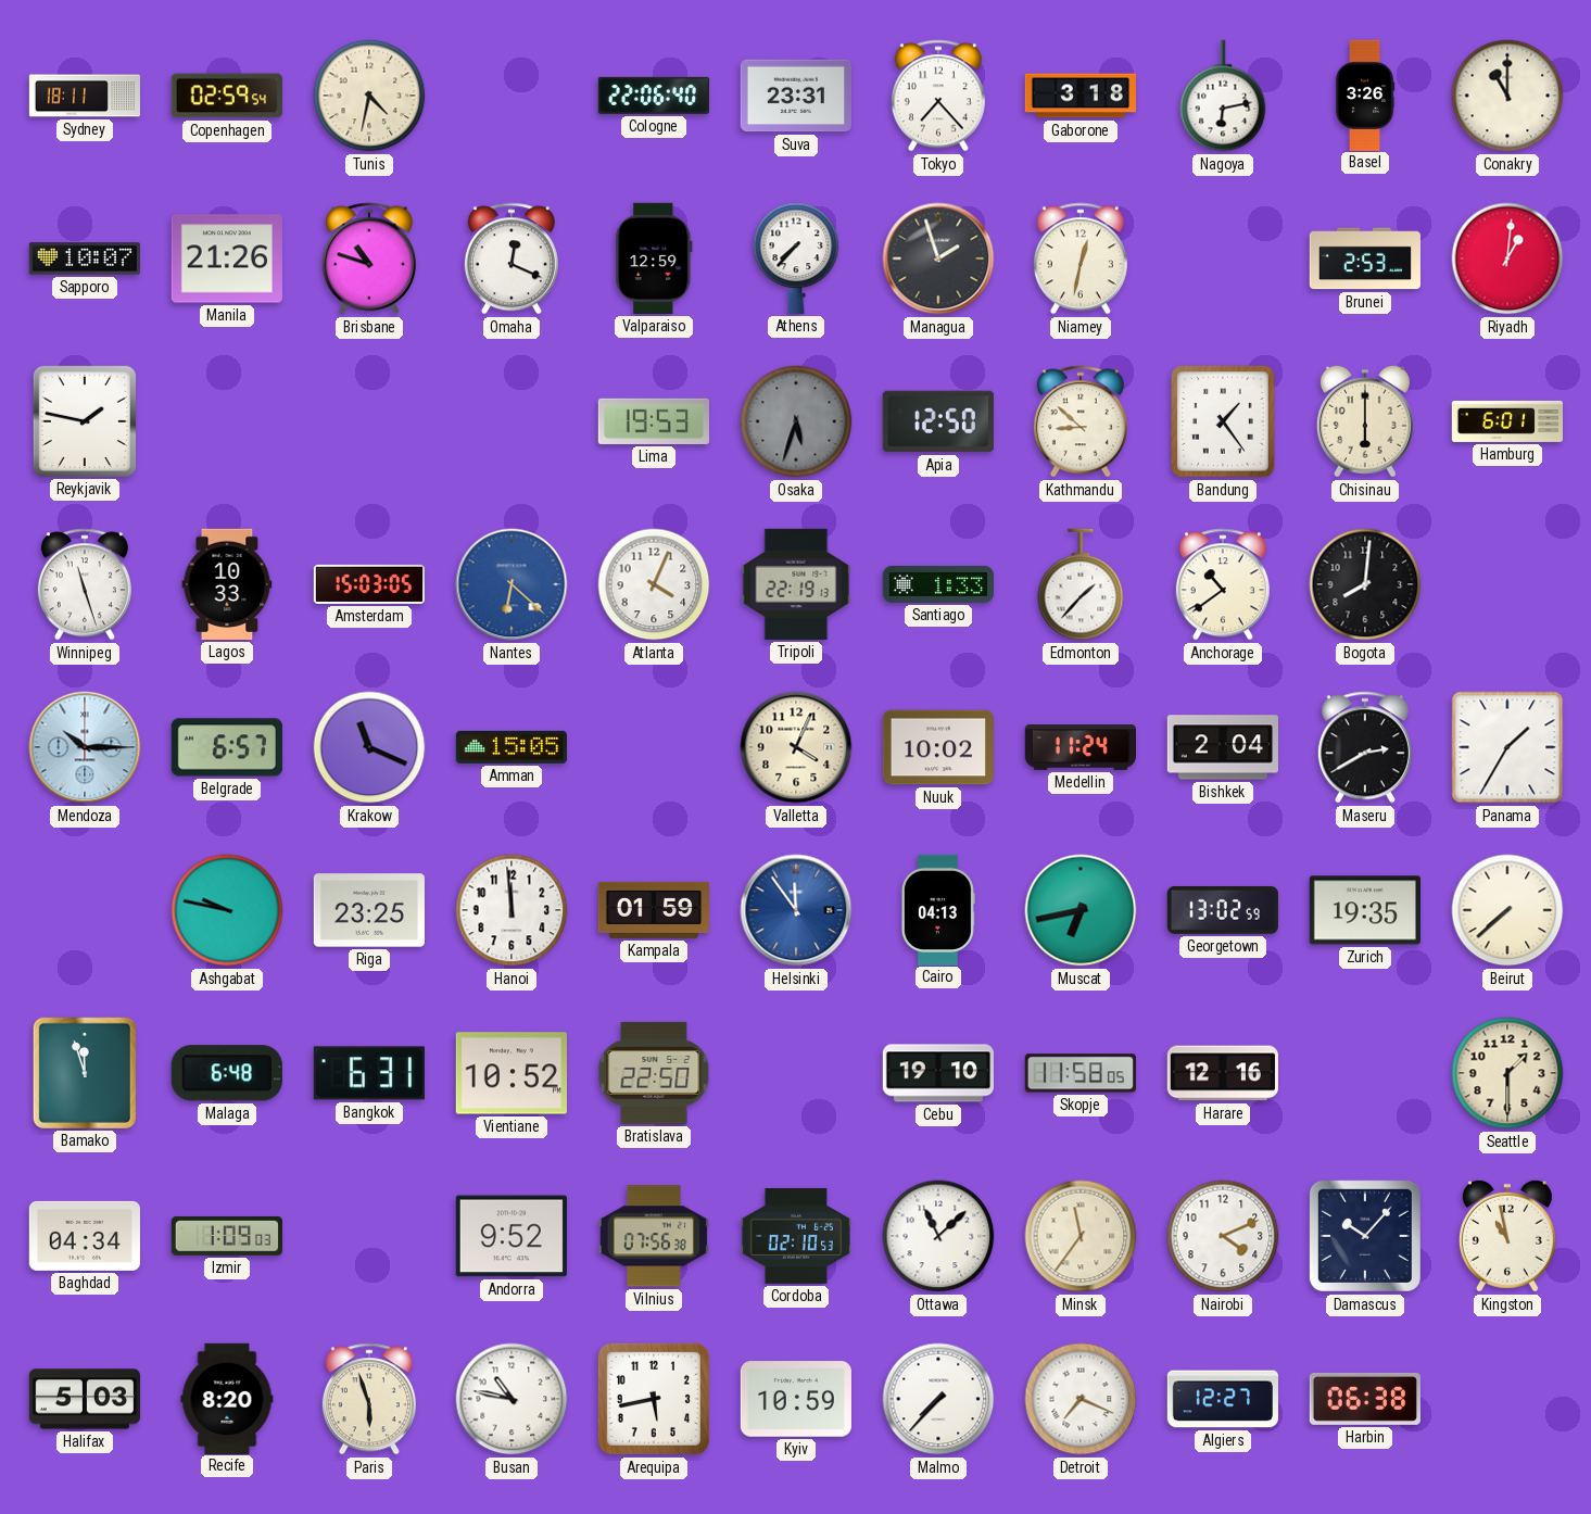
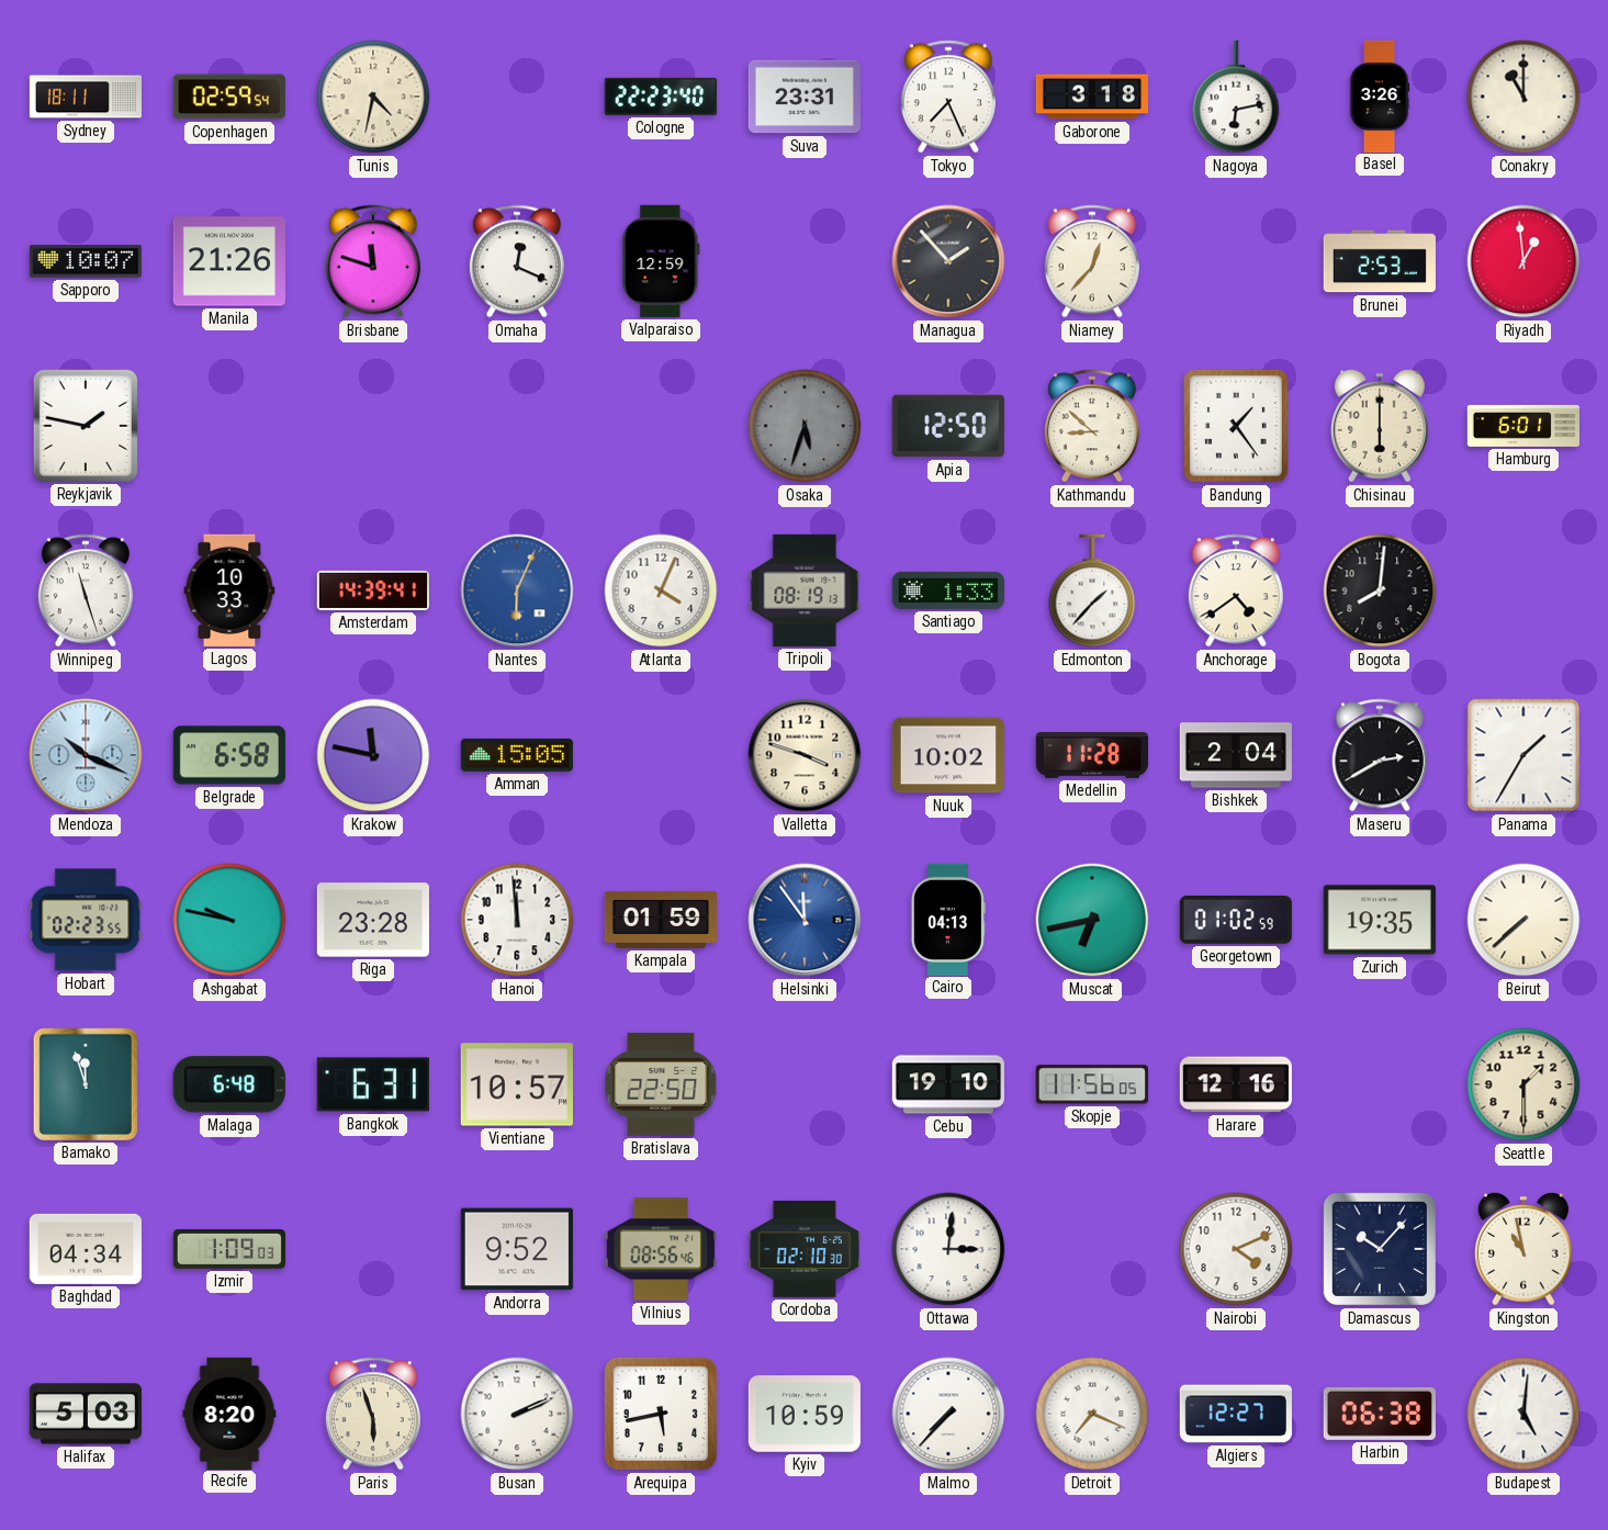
Cologne: 22:06 -> 22:23 (661, 97)
Tokyo: 7:23 -> 7:26 (948, 97)
Brisbane: 10:48 -> 11:48 (373, 261)
Athens: 7:37 -> none (796, 258)
Managua: 1:57 -> 1:53 (948, 261)
Niamey: 12:32 -> 12:37 (1092, 261)
Riyadh: 1:01 -> 12:59 (1523, 261)
Lima: 19:53 -> none (654, 421)
Amsterdam: 15:03 -> 14:39 (372, 590)
Nantes: 6:22 -> 6:04 (517, 590)
Tripoli: 22:19 -> 08:19 (805, 590)
Anchorage: 10:39 -> 4:39 (1236, 590)
Mendoza: 10:15 -> 10:19 (86, 755)
Belgrade: 6:57 -> 6:58 (229, 755)
Krakow: 11:19 -> 11:47 (373, 755)
Valletta: 4:04 -> 3:48 (805, 755)
Medellin: 11:24 -> 11:28 (1091, 756)
Hobart: none -> 02:23 (86, 920)
Riga: 23:25 -> 23:28 (373, 920)
Georgetown: 13:02 -> 01:02 (1236, 920)
Vientiane: 10:52 -> 10:57 (517, 1084)
Skopje: 11:58 -> 11:56 (1092, 1084)
Vilnius: 07:56 -> 08:56 (661, 1249)
Cordoba: 02:10:53 -> 02:10:30 (803, 1249)
Ottawa: 11:08 -> 3:01 (948, 1249)
Minsk: 11:36 -> none (1081, 1236)
Busan: 10:47 -> 2:11 (517, 1414)
Budapest: none -> 5:01 (1523, 1414)
